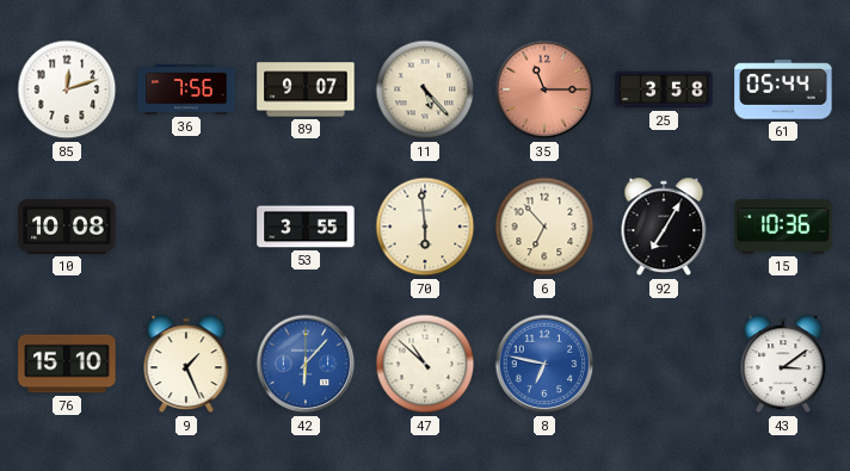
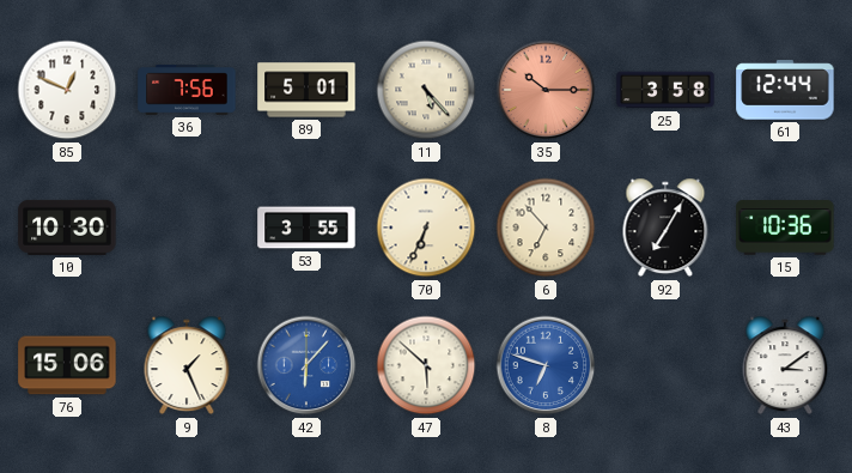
85: 12:12 -> 12:49 (67, 90)
89: 9:07 -> 5:01 (306, 90)
35: 11:15 -> 10:15 (546, 90)
61: 05:44 -> 12:44 (785, 90)
10: 10:08 -> 10:30 (67, 228)
70: 5:59 -> 6:34 (426, 228)
76: 15:10 -> 15:06 (67, 365)
47: 10:52 -> 5:52 (426, 365)
8: 6:47 -> 6:48 (546, 365)
